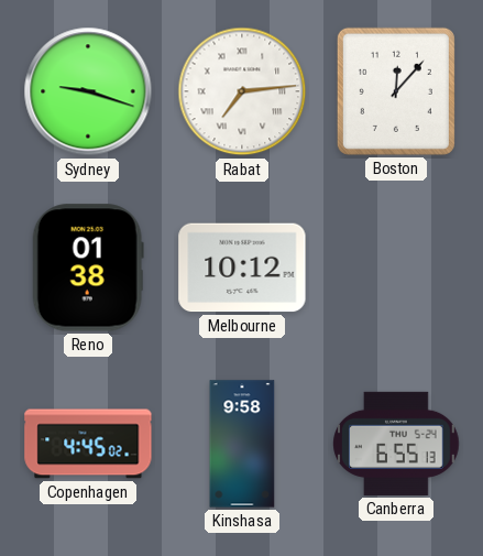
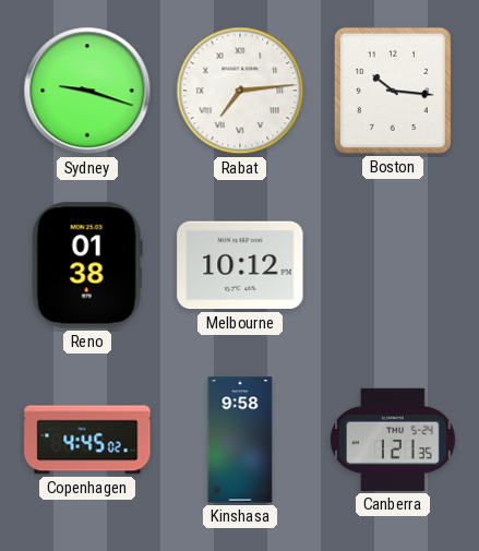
Boston: 12:07 -> 10:16 (393, 91)
Canberra: 6:55 -> 1:21 (393, 440)
